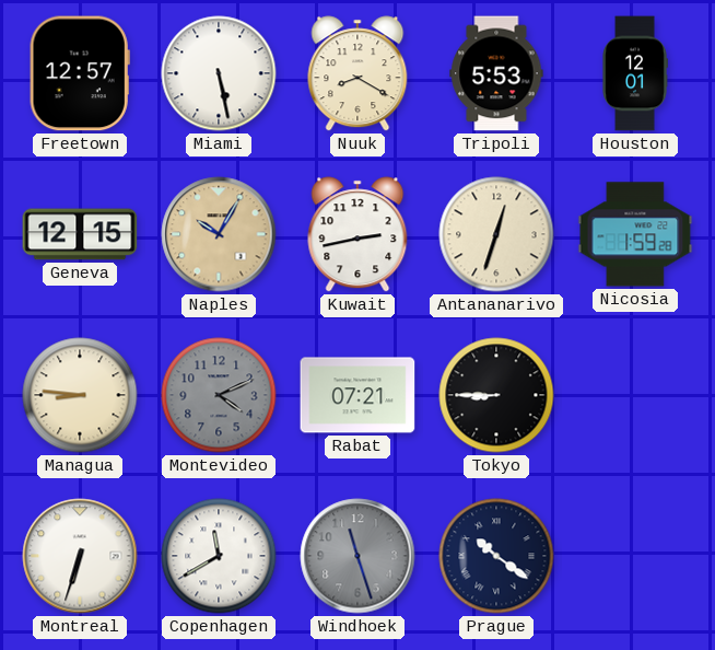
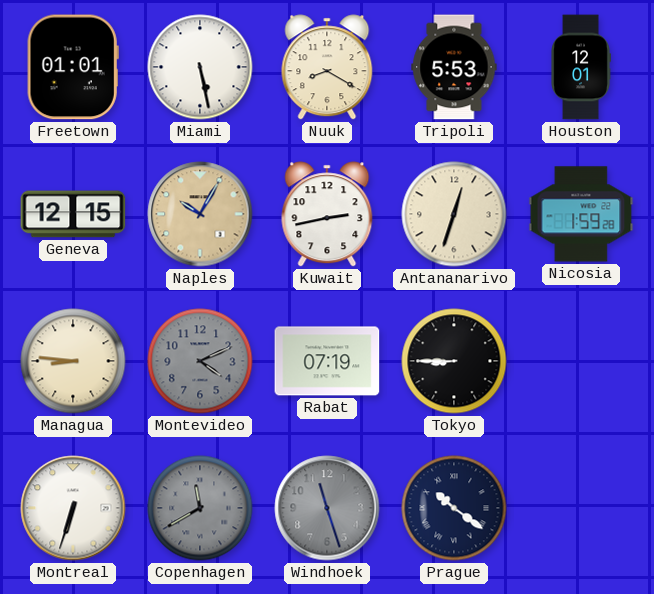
Freetown: 12:57 -> 01:01 (73, 67)
Rabat: 07:21 -> 07:19 (327, 361)
Copenhagen dial: white -> grey (200, 508)
